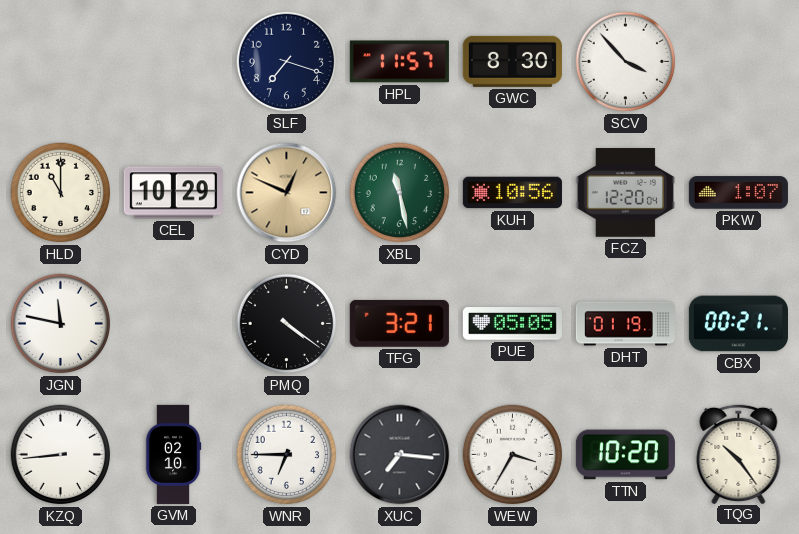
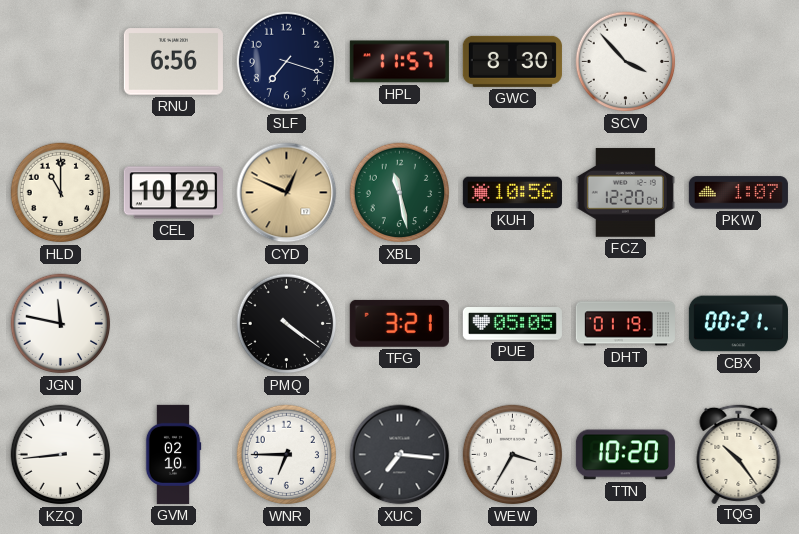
RNU: none -> 6:56 (173, 62)
